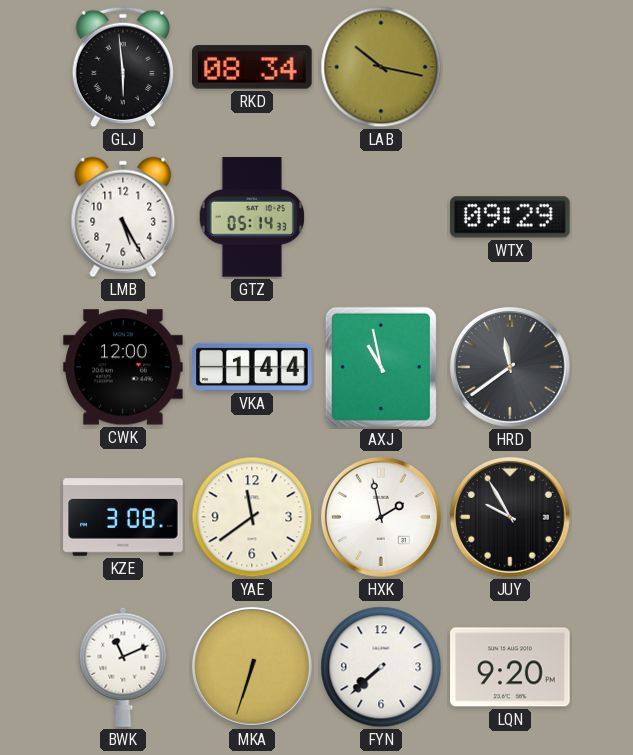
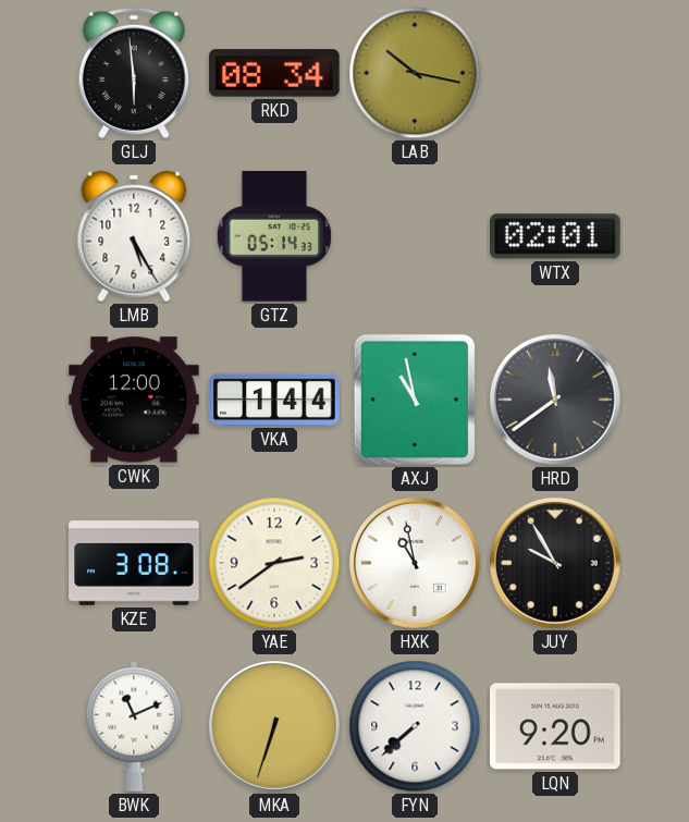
WTX: 09:29 -> 02:01 (555, 236)
YAE: 11:39 -> 2:39 (274, 563)
HXK: 1:58 -> 10:58 (415, 563)
